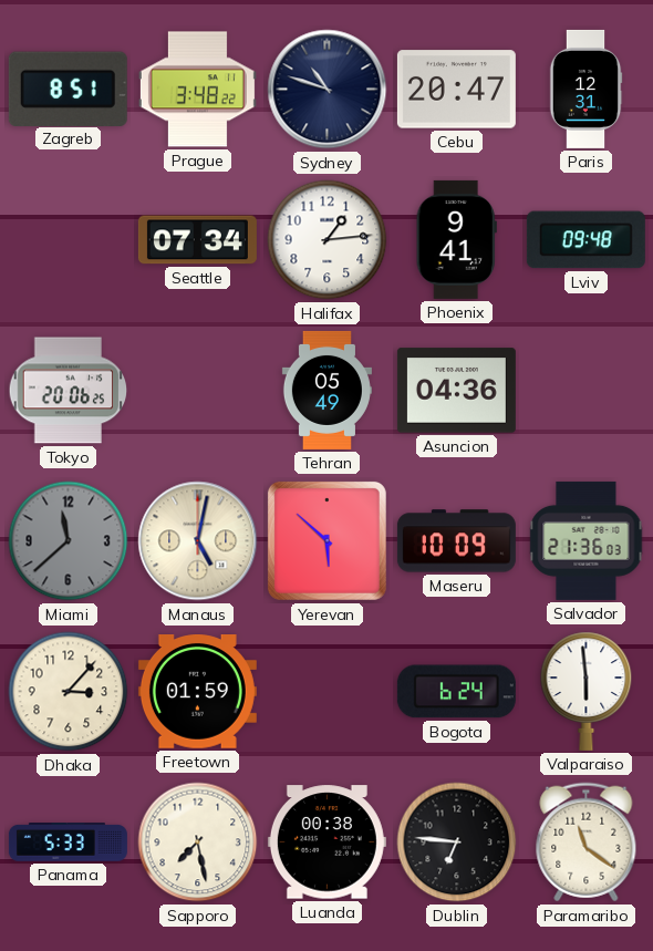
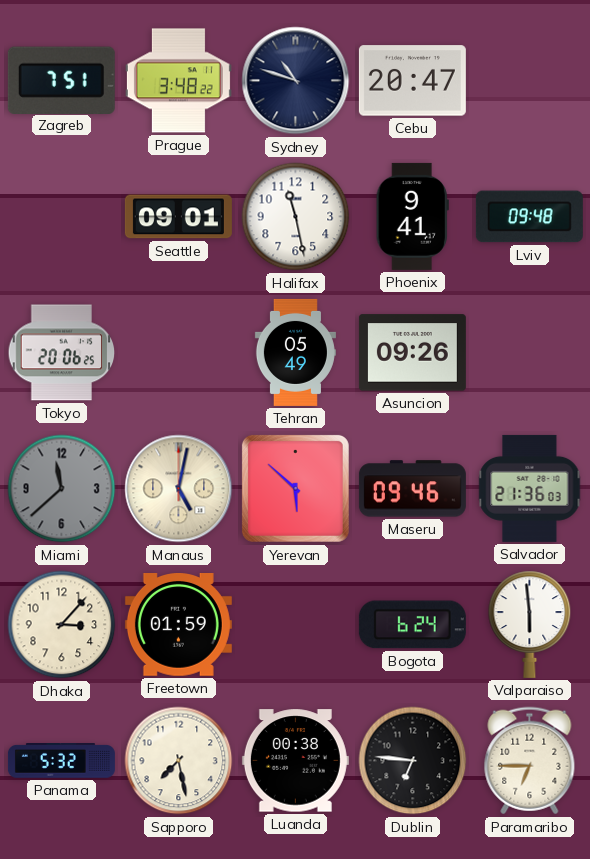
Zagreb: 8:51 -> 7:51 (61, 80)
Paris: 12:31 -> none (585, 89)
Seattle: 07:34 -> 09:01 (178, 217)
Halifax: 1:14 -> 11:28 (296, 217)
Asuncion: 04:36 -> 09:26 (412, 353)
Maseru: 10:09 -> 09:46 (412, 489)
Panama: 5:33 -> 5:32 (61, 761)
Paramaribo: 11:21 -> 6:45 (530, 761)
